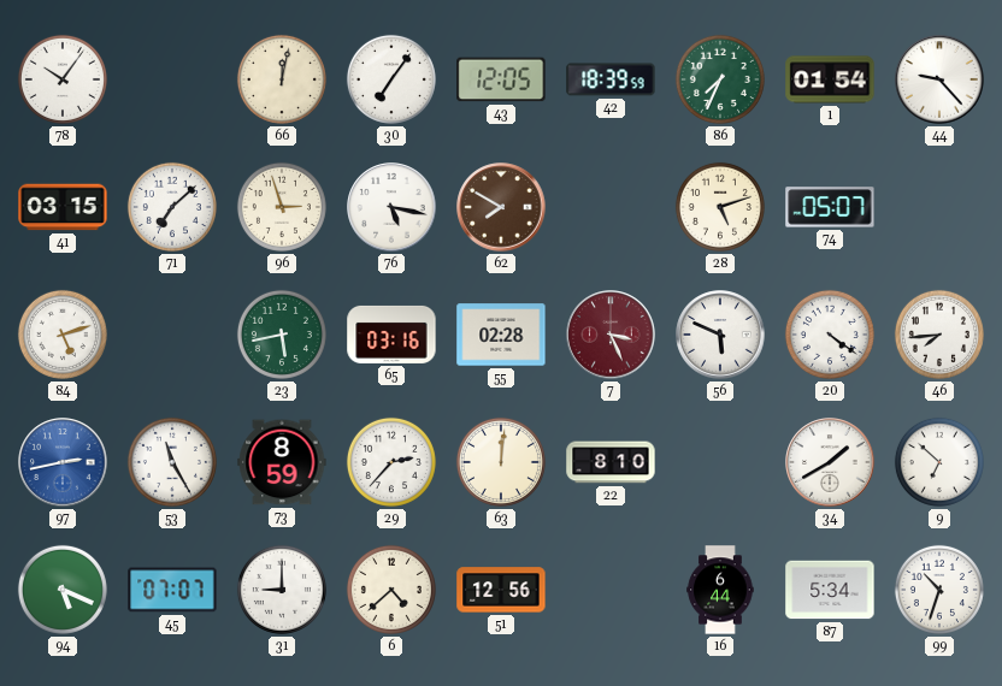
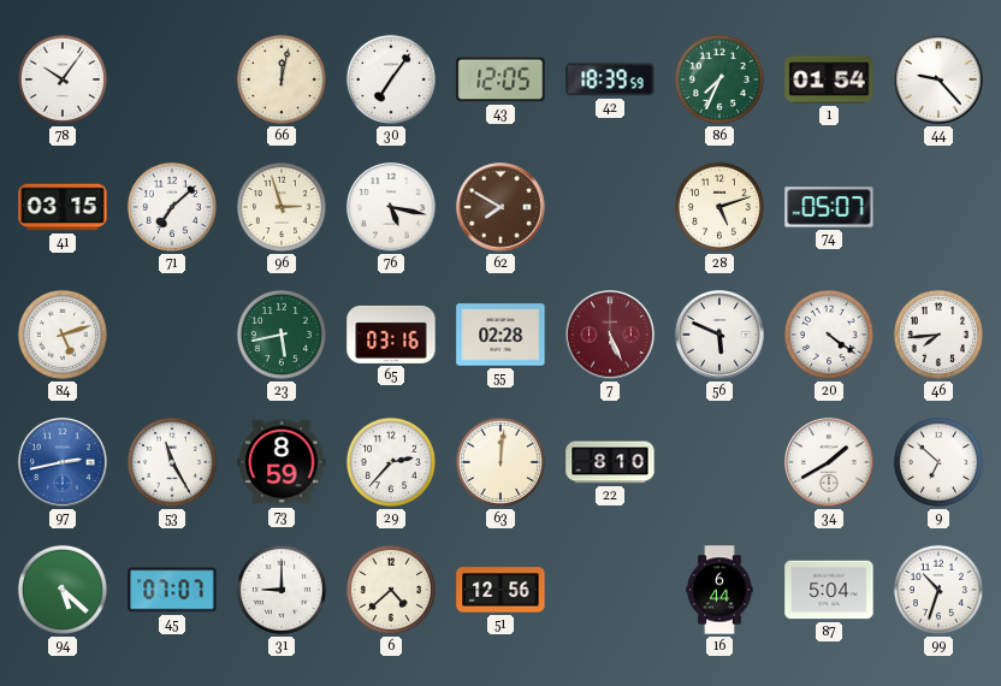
7: 3:26 -> 5:26 (610, 335)
94: 5:19 -> 5:22 (63, 590)
87: 5:34 -> 5:04 (829, 590)
